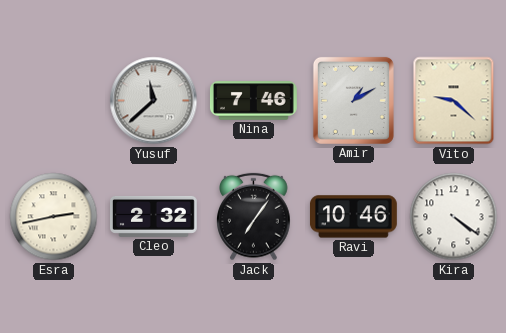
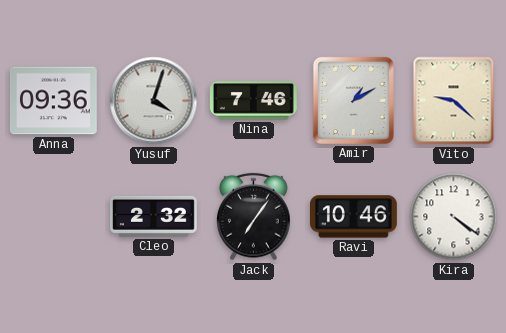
Anna: none -> 09:36 (53, 101)
Yusuf: 11:38 -> 4:03 (154, 101)
Esra: 2:43 -> none (54, 217)
